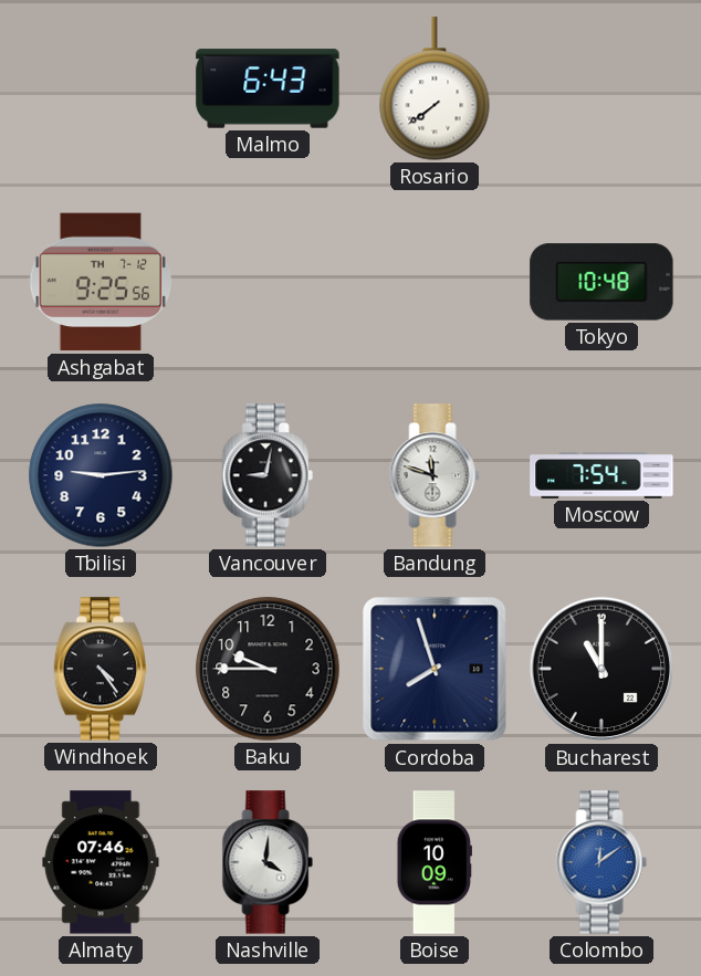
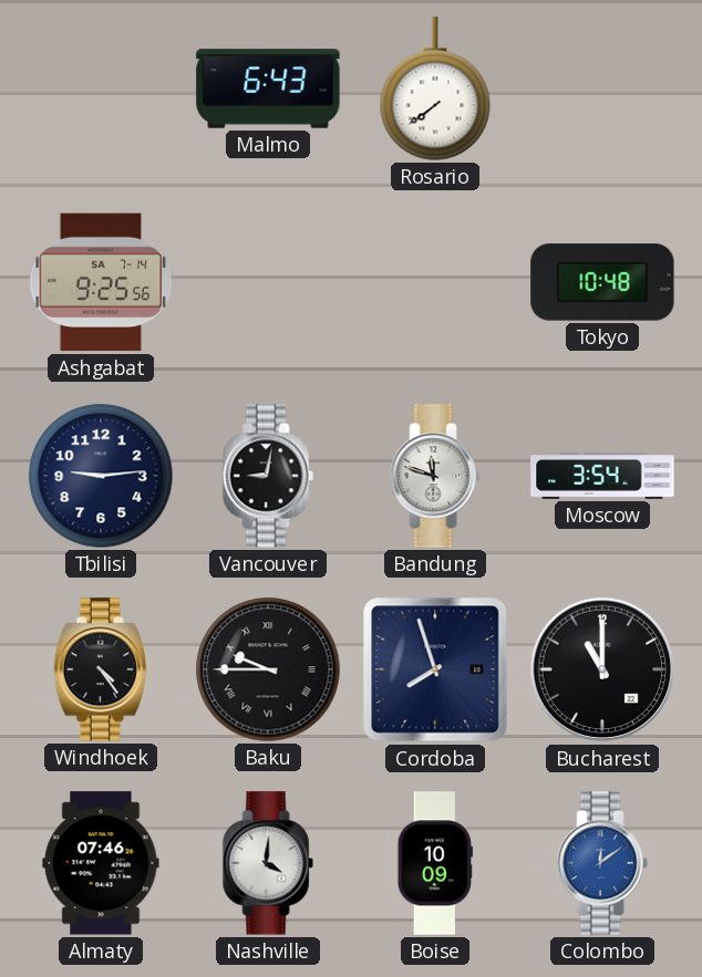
Ashgabat date: TH 7-12 -> SA 7-14 (101, 282)
Moscow: 7:54 -> 3:54 (602, 477)
Baku numerals: Arabic -> Roman (268, 669)
